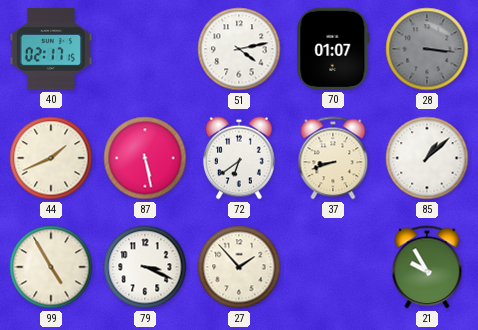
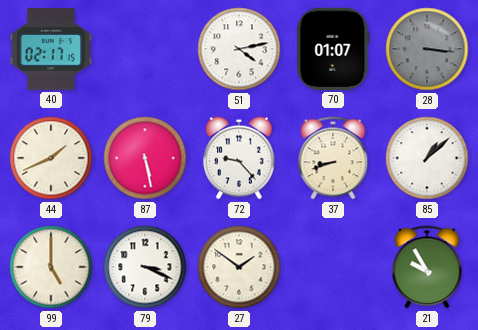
72: 6:39 -> 9:23 (239, 158)
99: 4:55 -> 5:00 (51, 267)
27: 1:53 -> 1:51 (239, 267)
